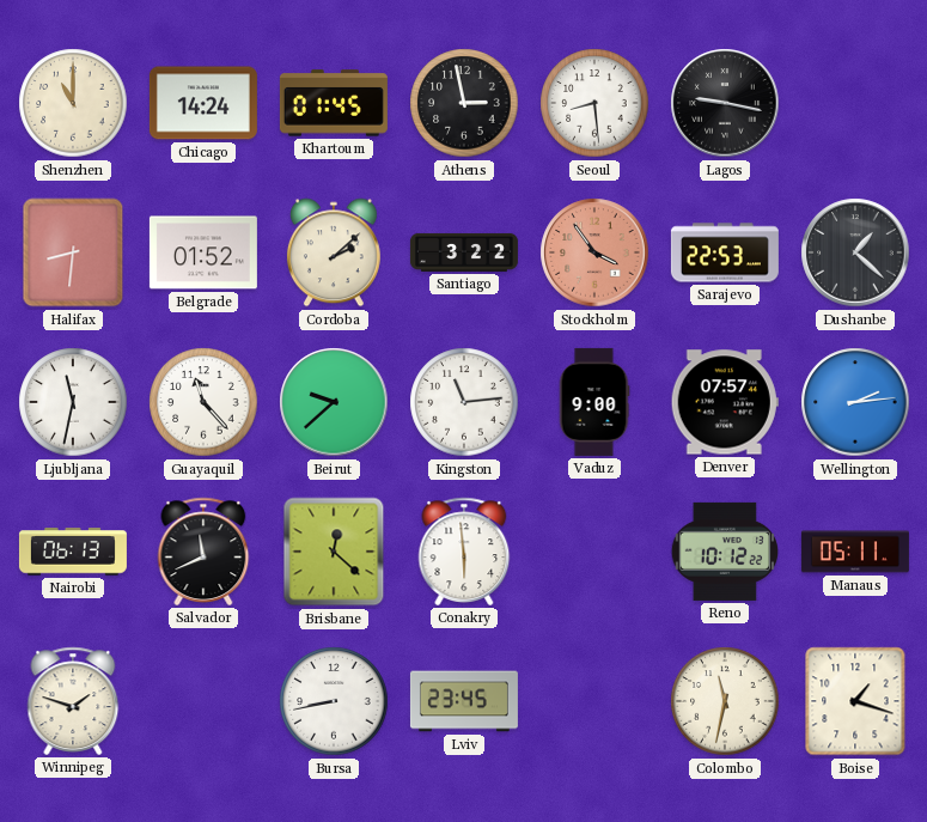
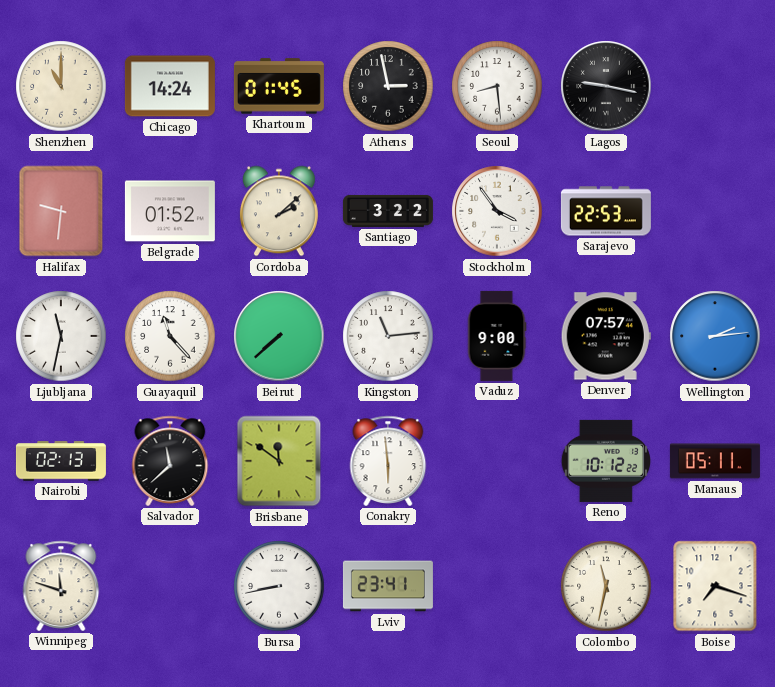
Halifax: 8:31 -> 9:31 (61, 211)
Stockholm dial: salmon -> white (497, 211)
Dushanbe: 1:22 -> none (855, 252)
Beirut: 9:38 -> 7:38 (279, 336)
Nairobi: 06:13 -> 02:13 (61, 461)
Salvador: 11:41 -> 11:38 (170, 461)
Brisbane: 12:22 -> 11:51 (279, 461)
Winnipeg: 1:48 -> 11:48 (61, 586)
Lviv: 23:45 -> 23:41 (388, 586)
Boise: 1:18 -> 7:18 (715, 586)
